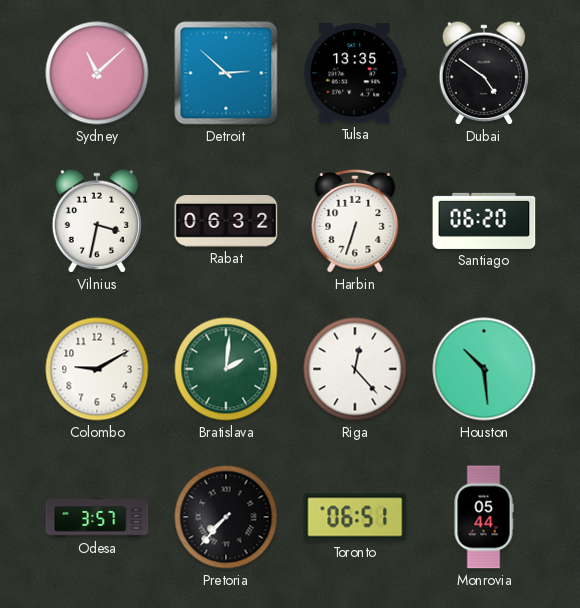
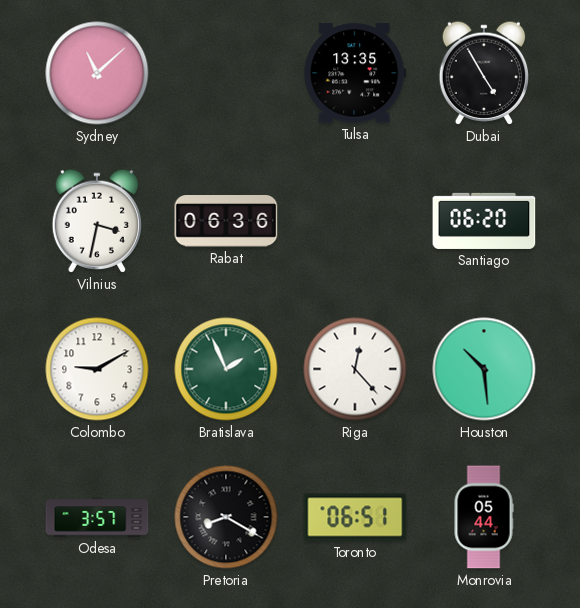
Detroit: 2:52 -> none (226, 73)
Dubai: 4:51 -> 4:55 (483, 73)
Rabat: 06:32 -> 06:36 (226, 222)
Harbin: 6:33 -> none (355, 221)
Bratislava: 2:01 -> 1:56 (226, 369)
Pretoria: 7:37 -> 8:20 (226, 517)
